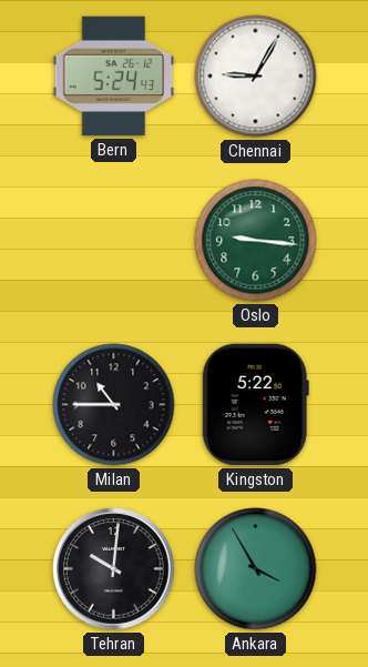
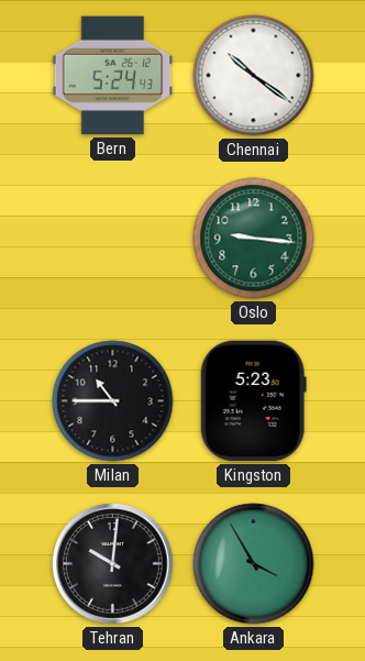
Chennai: 9:05 -> 10:21 (254, 76)
Kingston: 5:22 -> 5:23 (253, 401)
